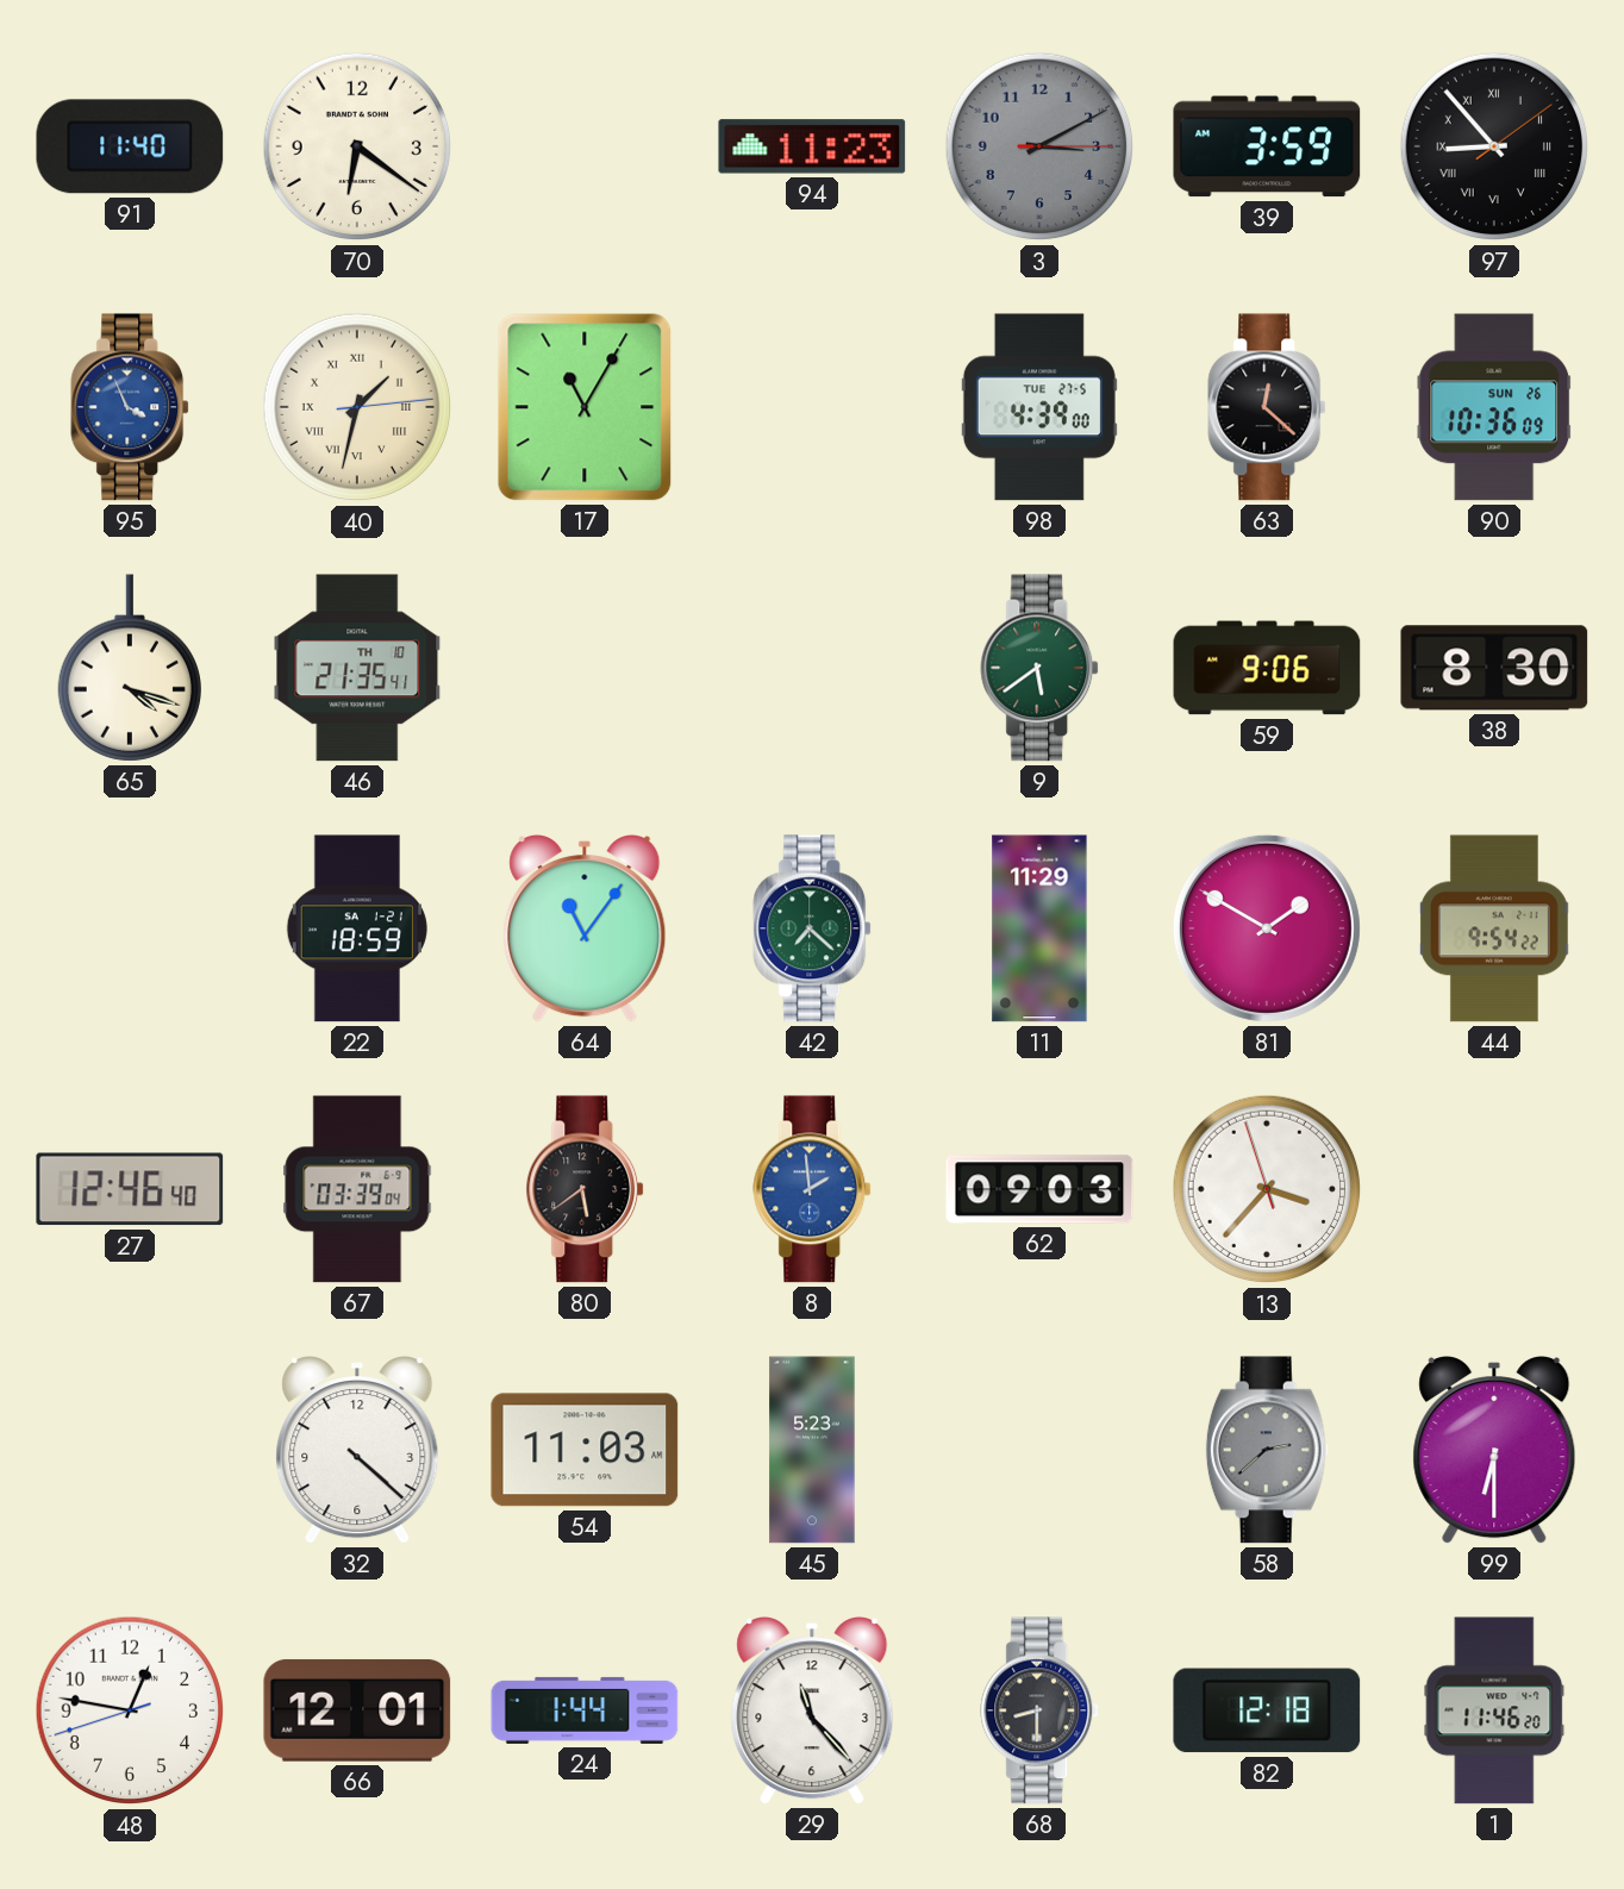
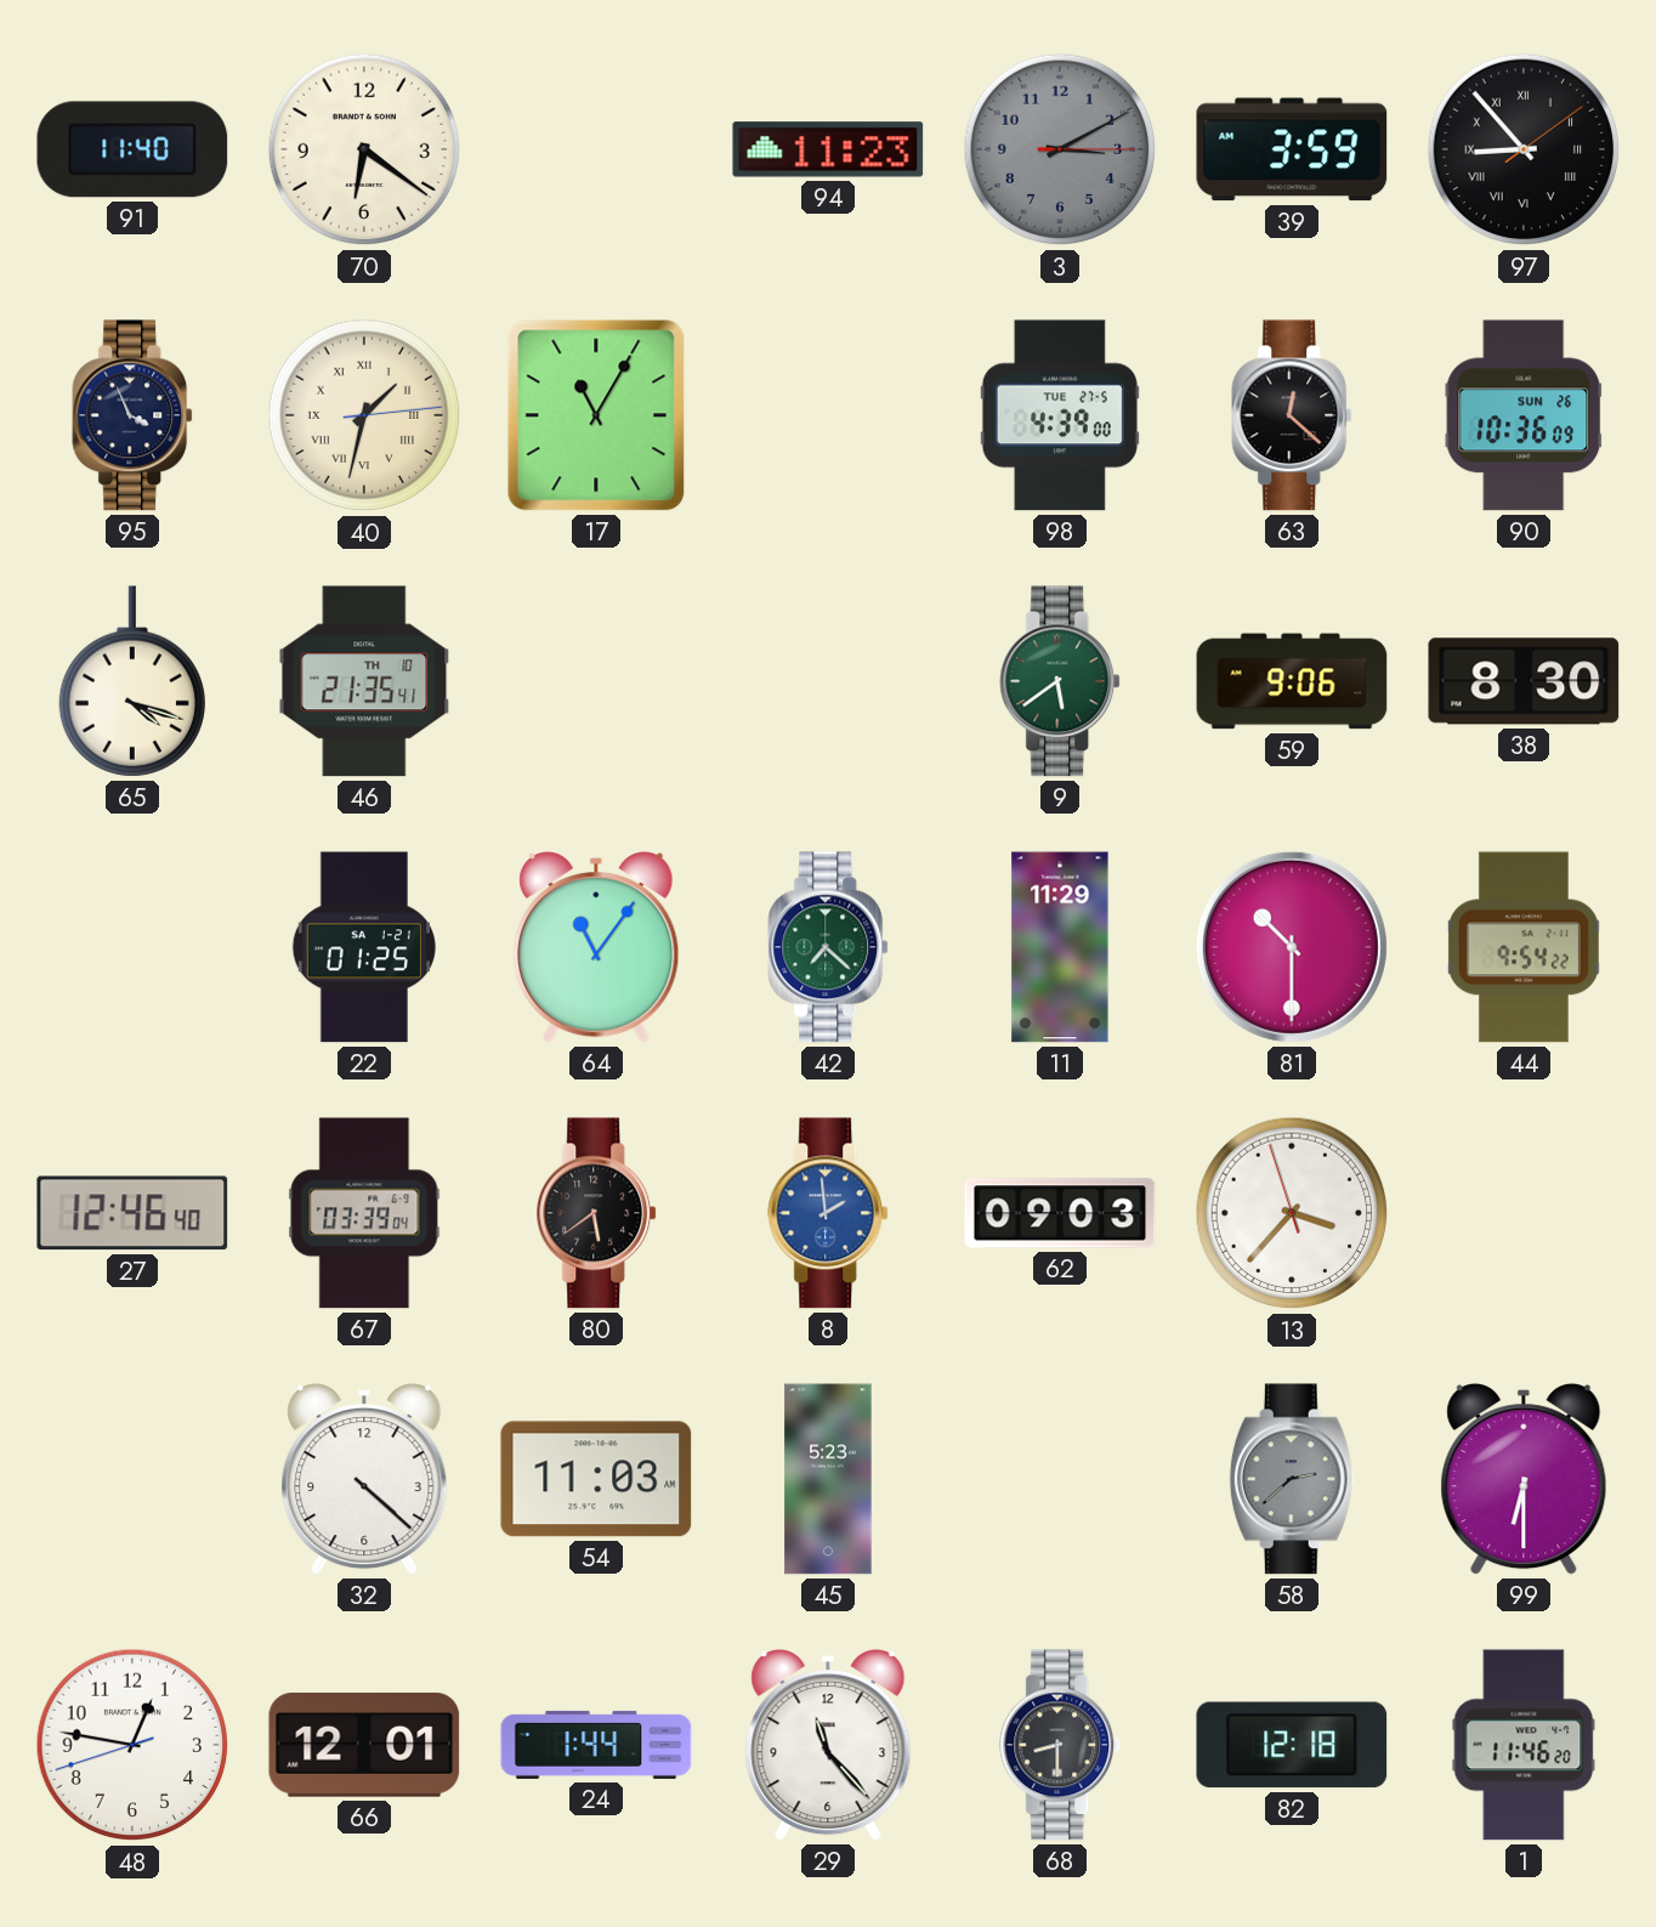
95 dial: blue -> navy (134, 415)
22: 18:59 -> 01:25 (364, 947)
81: 1:50 -> 10:30 (1292, 947)
